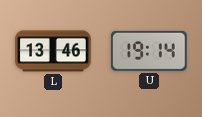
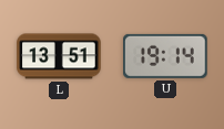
L: 13:46 -> 13:51 (59, 56)
